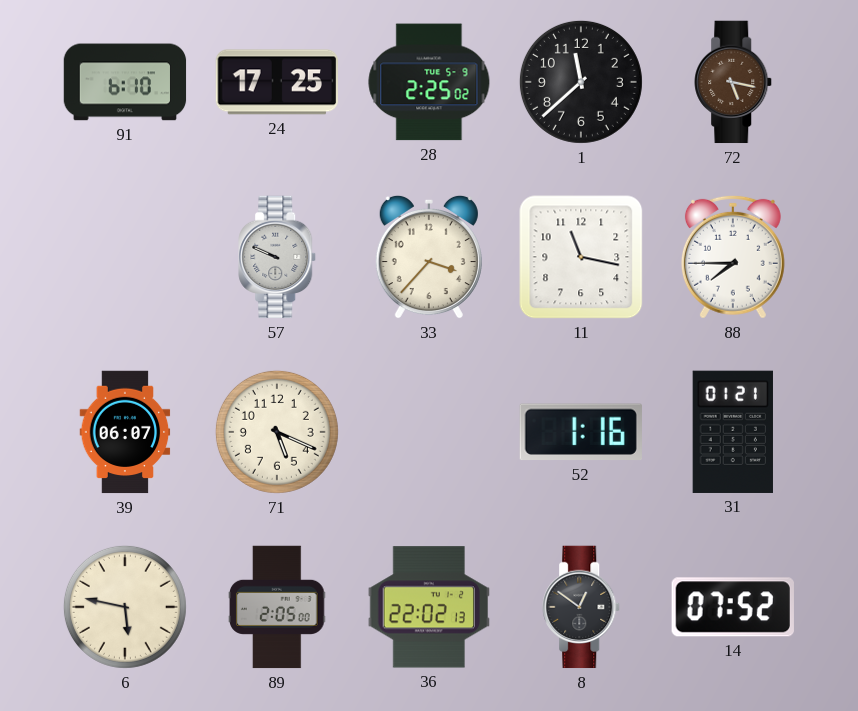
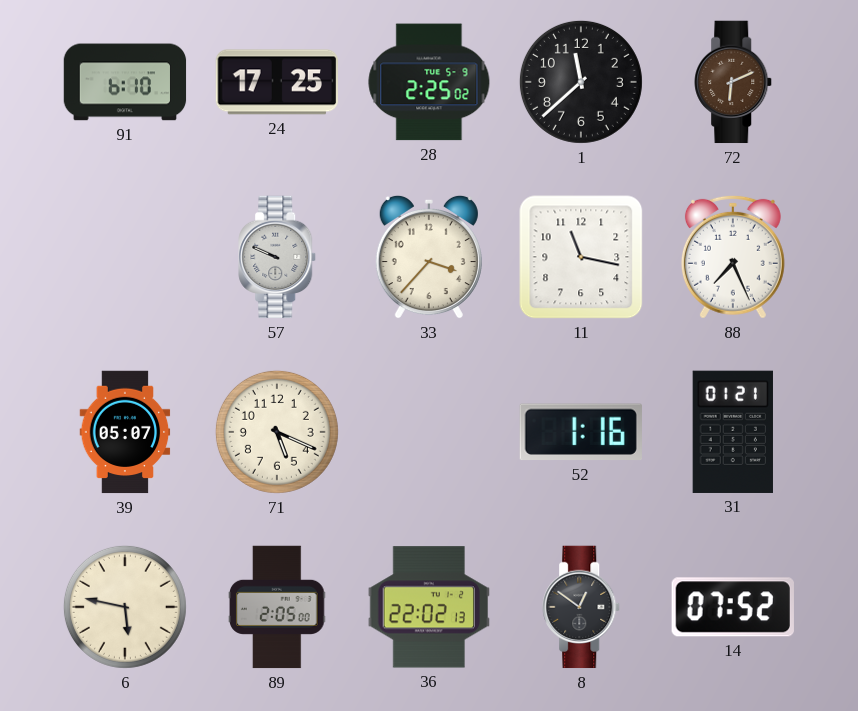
72: 5:17 -> 6:11 (734, 82)
88: 7:45 -> 7:26 (733, 257)
39: 06:07 -> 05:07 (125, 432)
